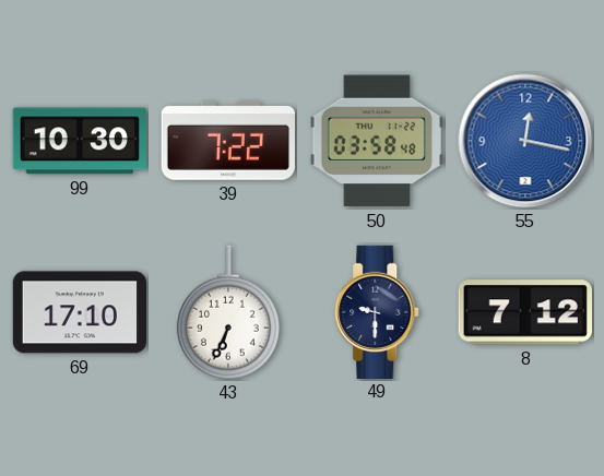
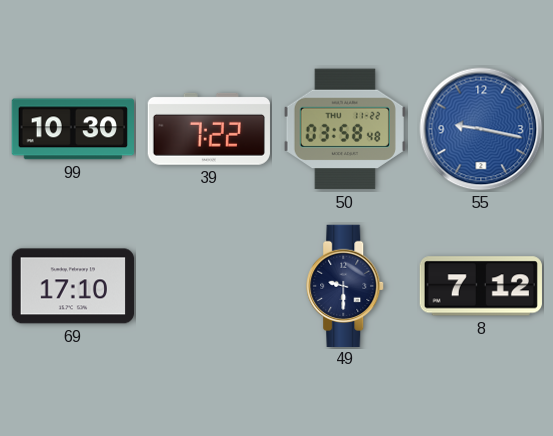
55: 12:17 -> 9:17 (481, 129)
43: 6:34 -> none (228, 312)
